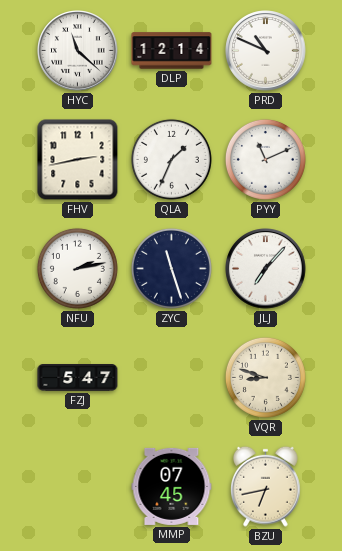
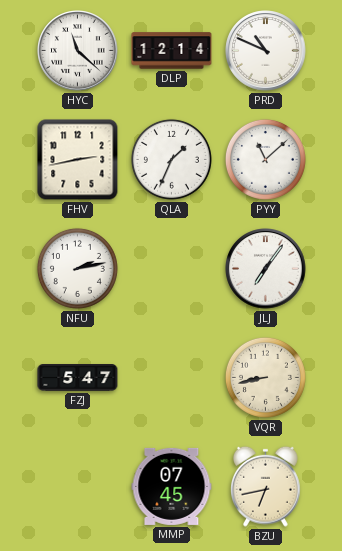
PYY: 11:11 -> 11:08 (265, 159)
ZYC: 11:27 -> none (171, 268)
JLJ: 7:07 -> 7:06 (266, 269)
VQR: 8:48 -> 8:43 (265, 377)
